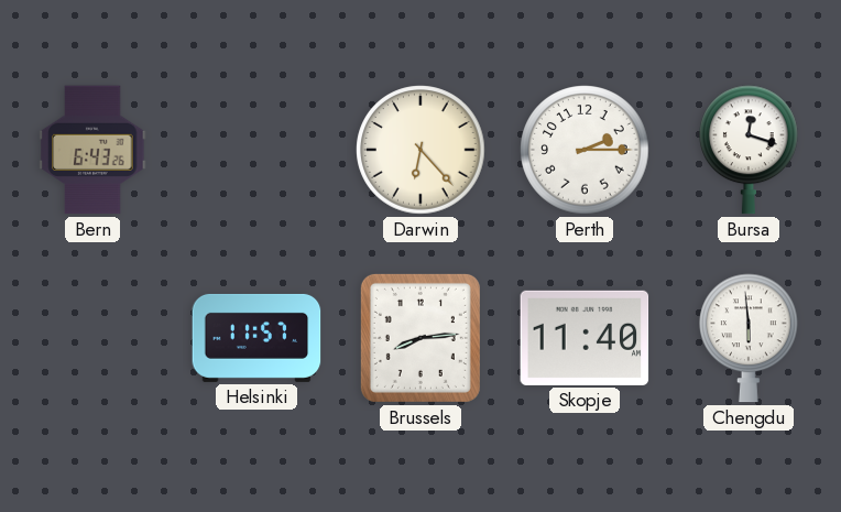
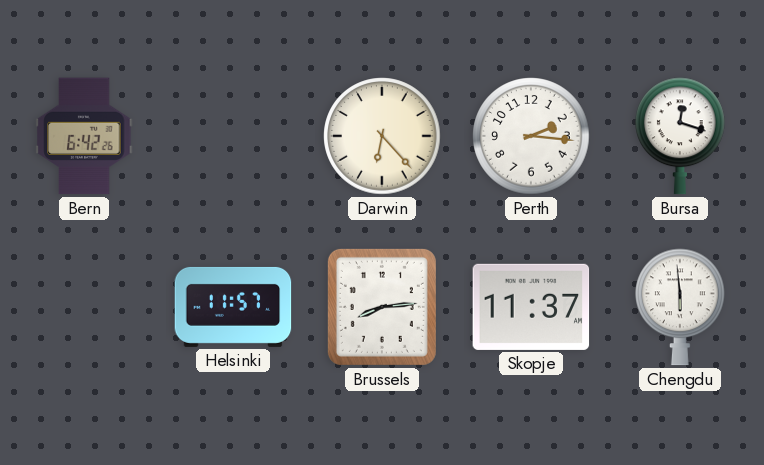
Bern: 6:43 -> 6:42 (84, 136)
Perth: 2:15 -> 2:16 (531, 136)
Skopje: 11:40 -> 11:37 (531, 307)
